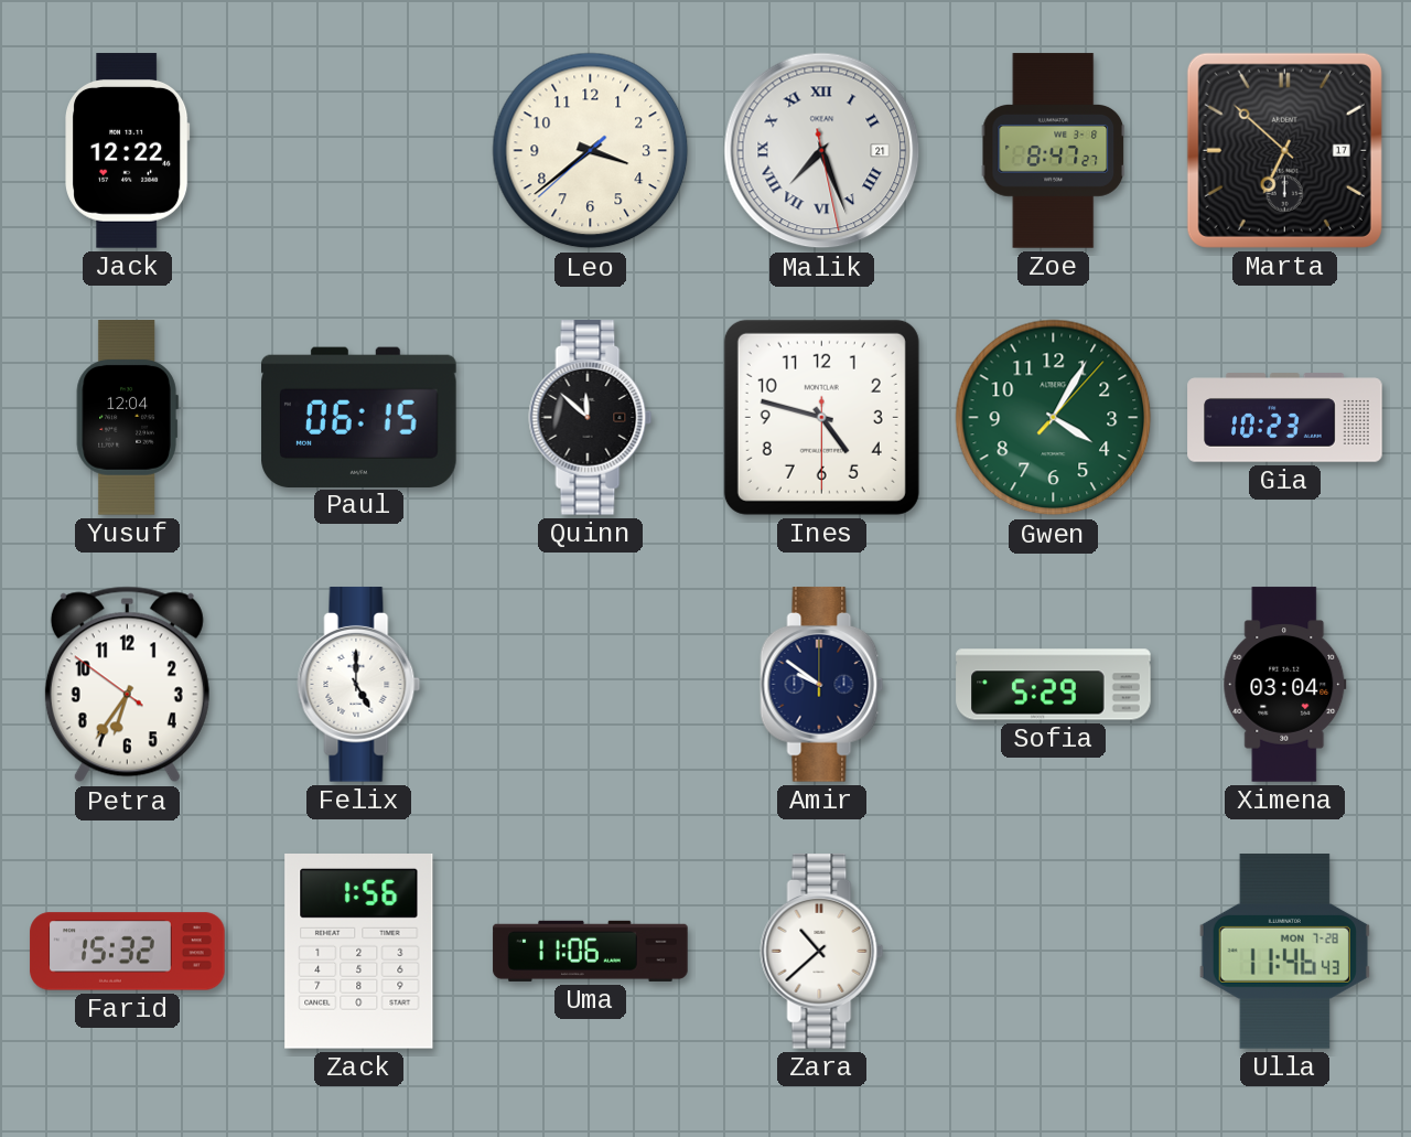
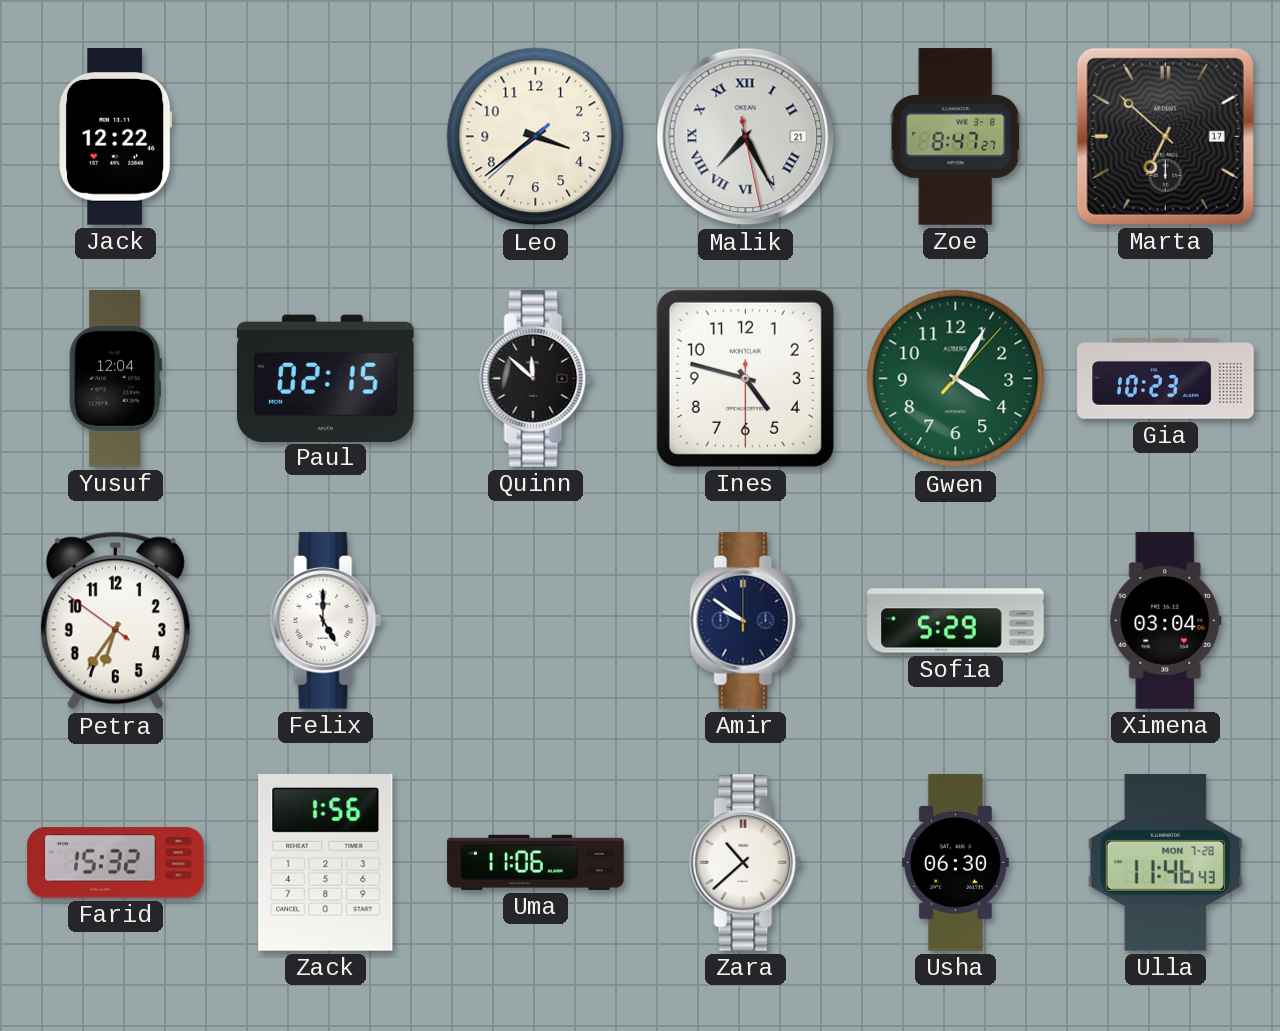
Malik: 7:26 -> 7:25 (746, 137)
Paul: 06:15 -> 02:15 (326, 378)
Usha: none -> 06:30 (955, 863)
